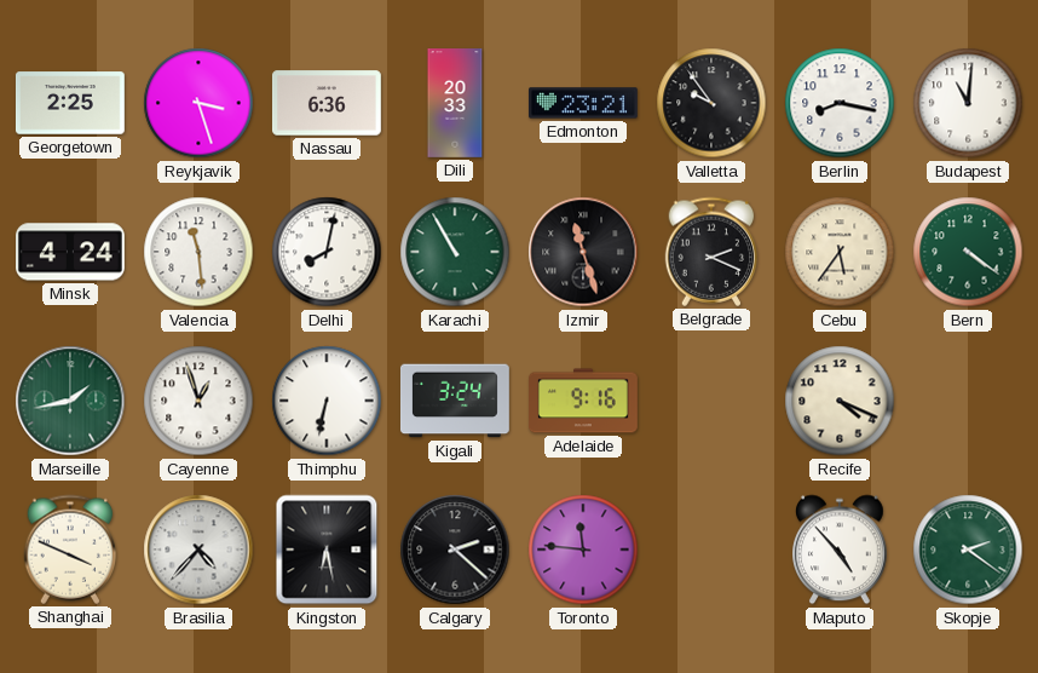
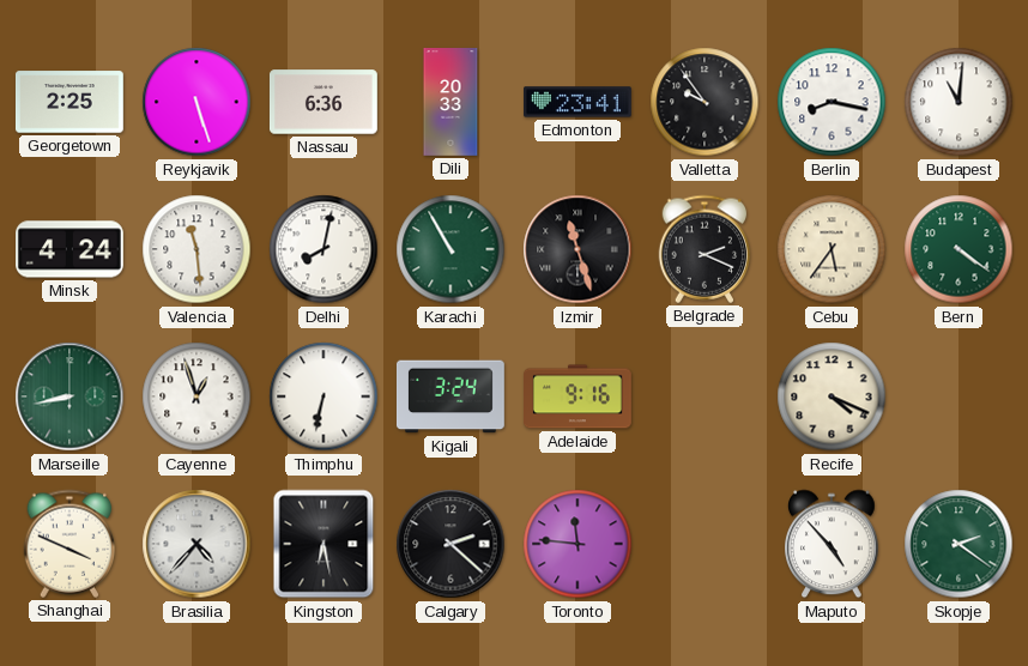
Reykjavik: 3:27 -> 5:27 (196, 102)
Edmonton: 23:21 -> 23:41 (579, 102)
Marseille: 1:43 -> 8:43 (69, 396)
